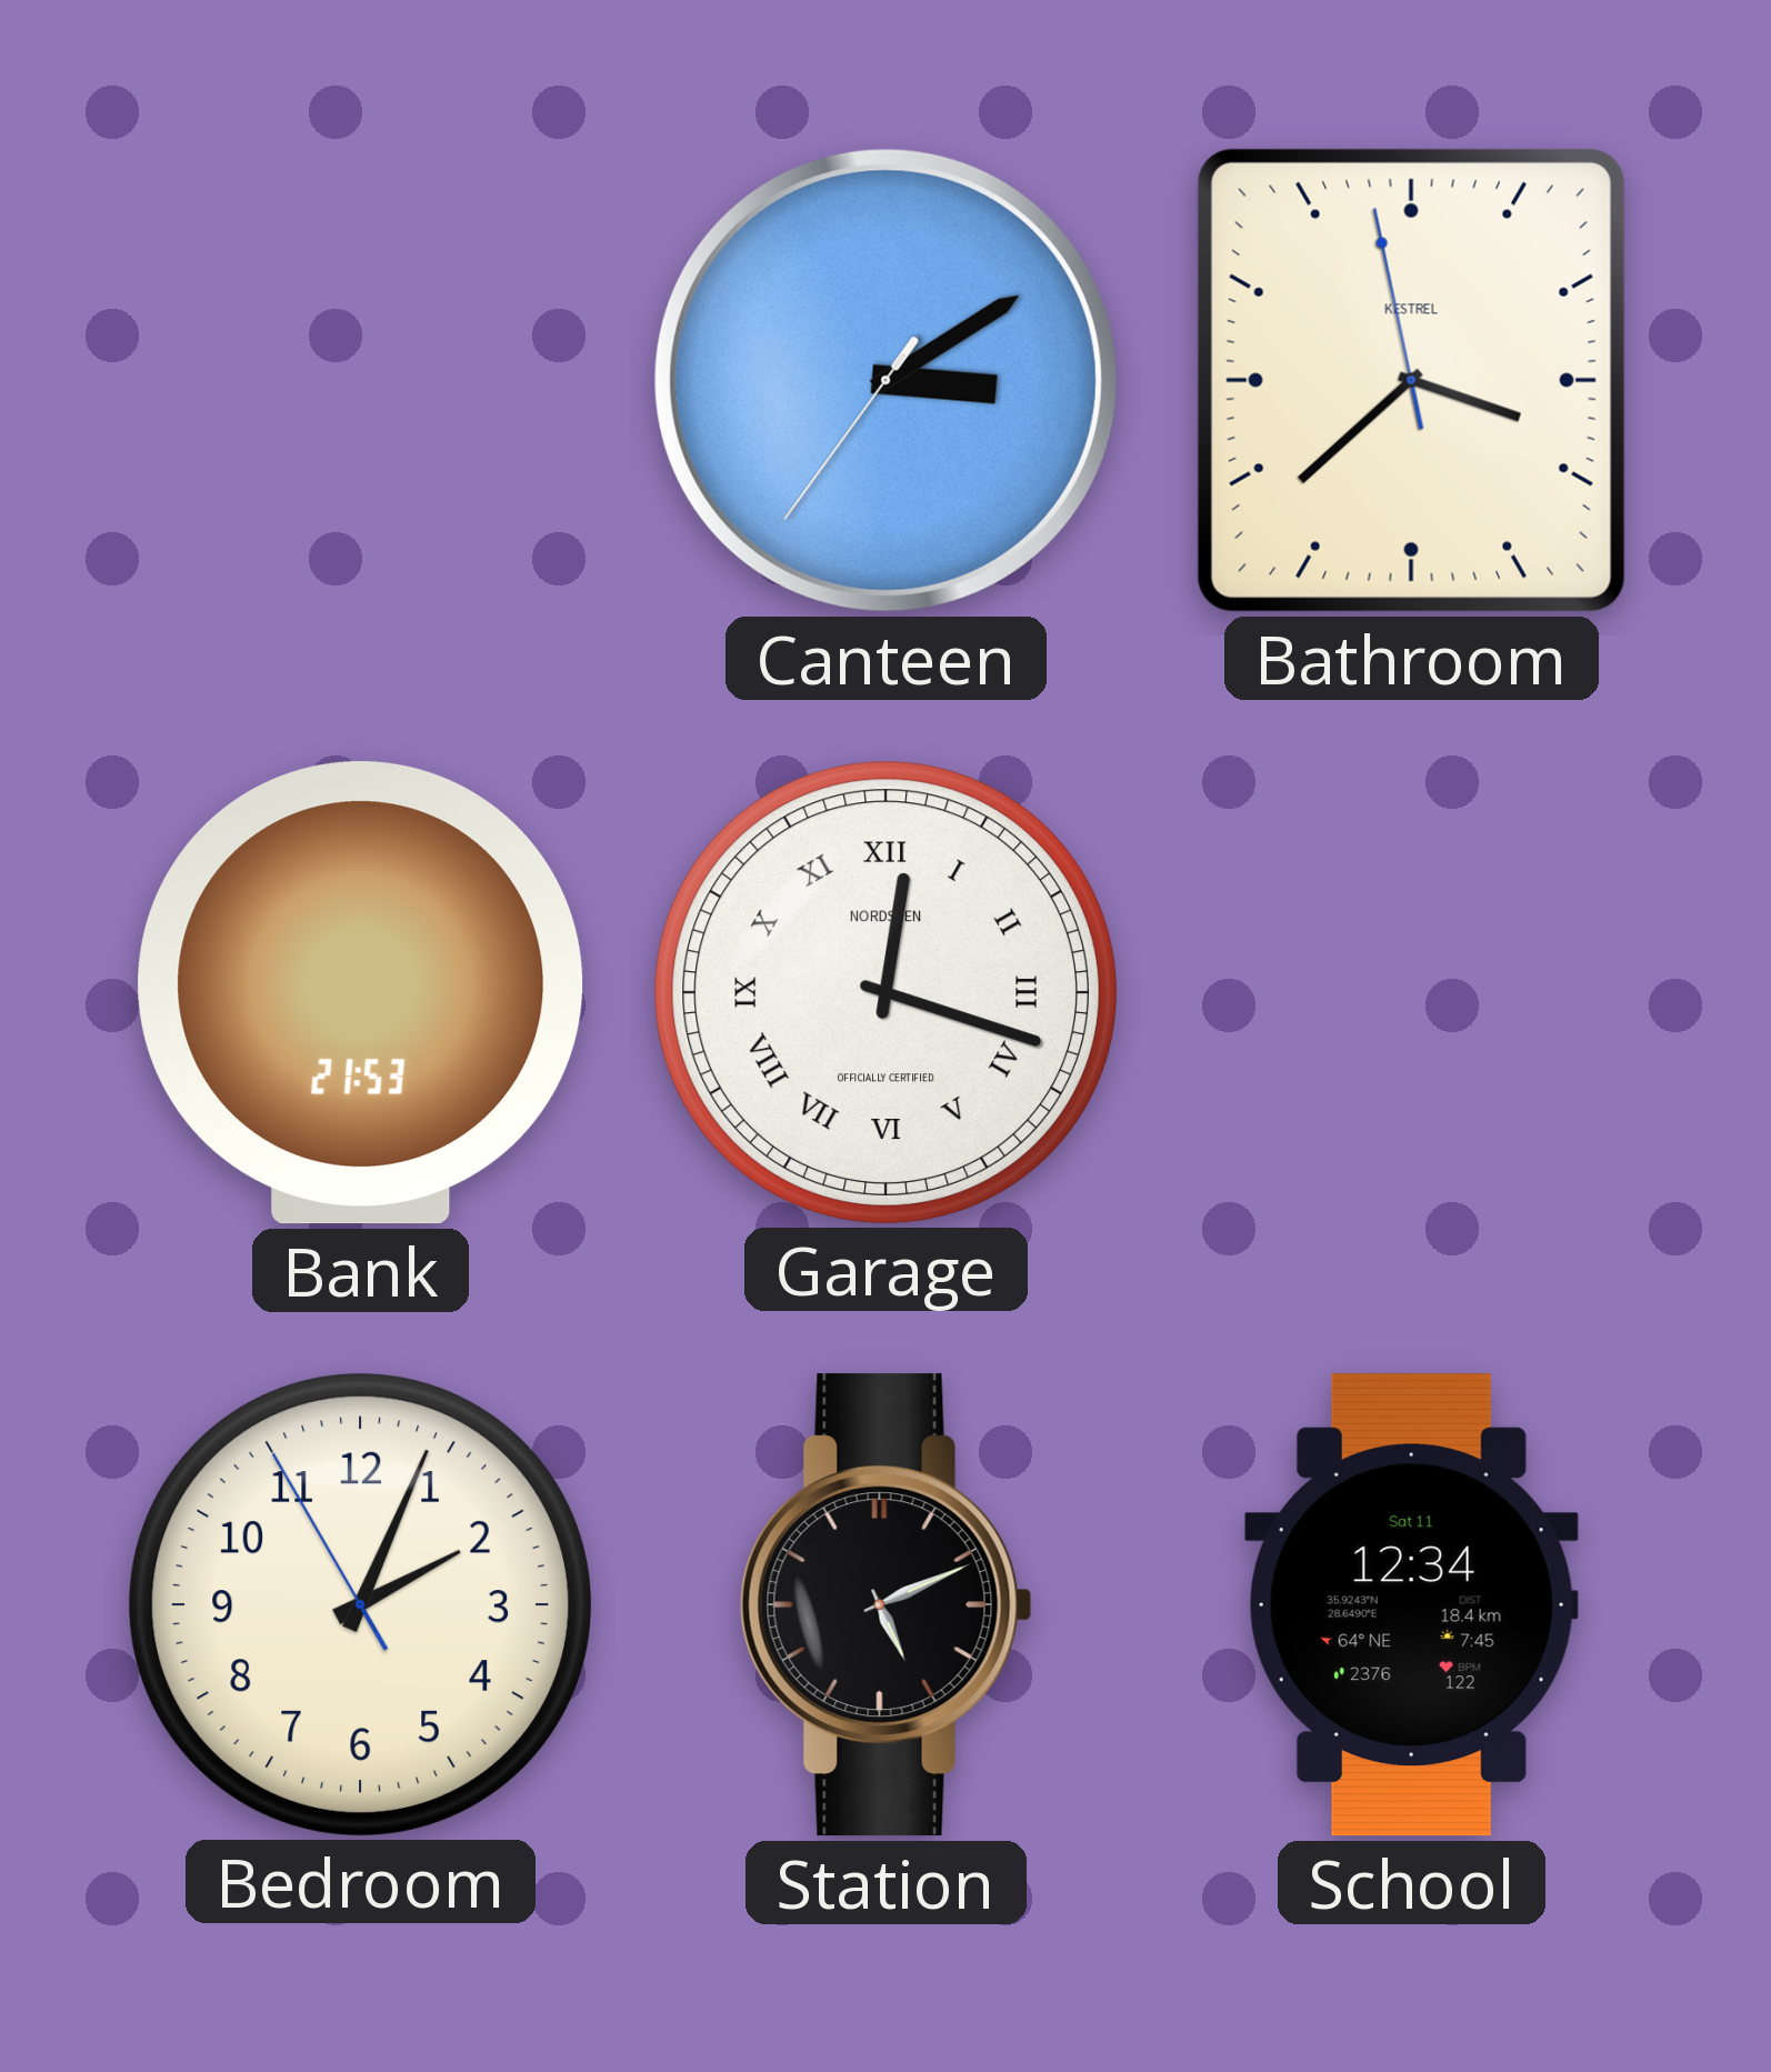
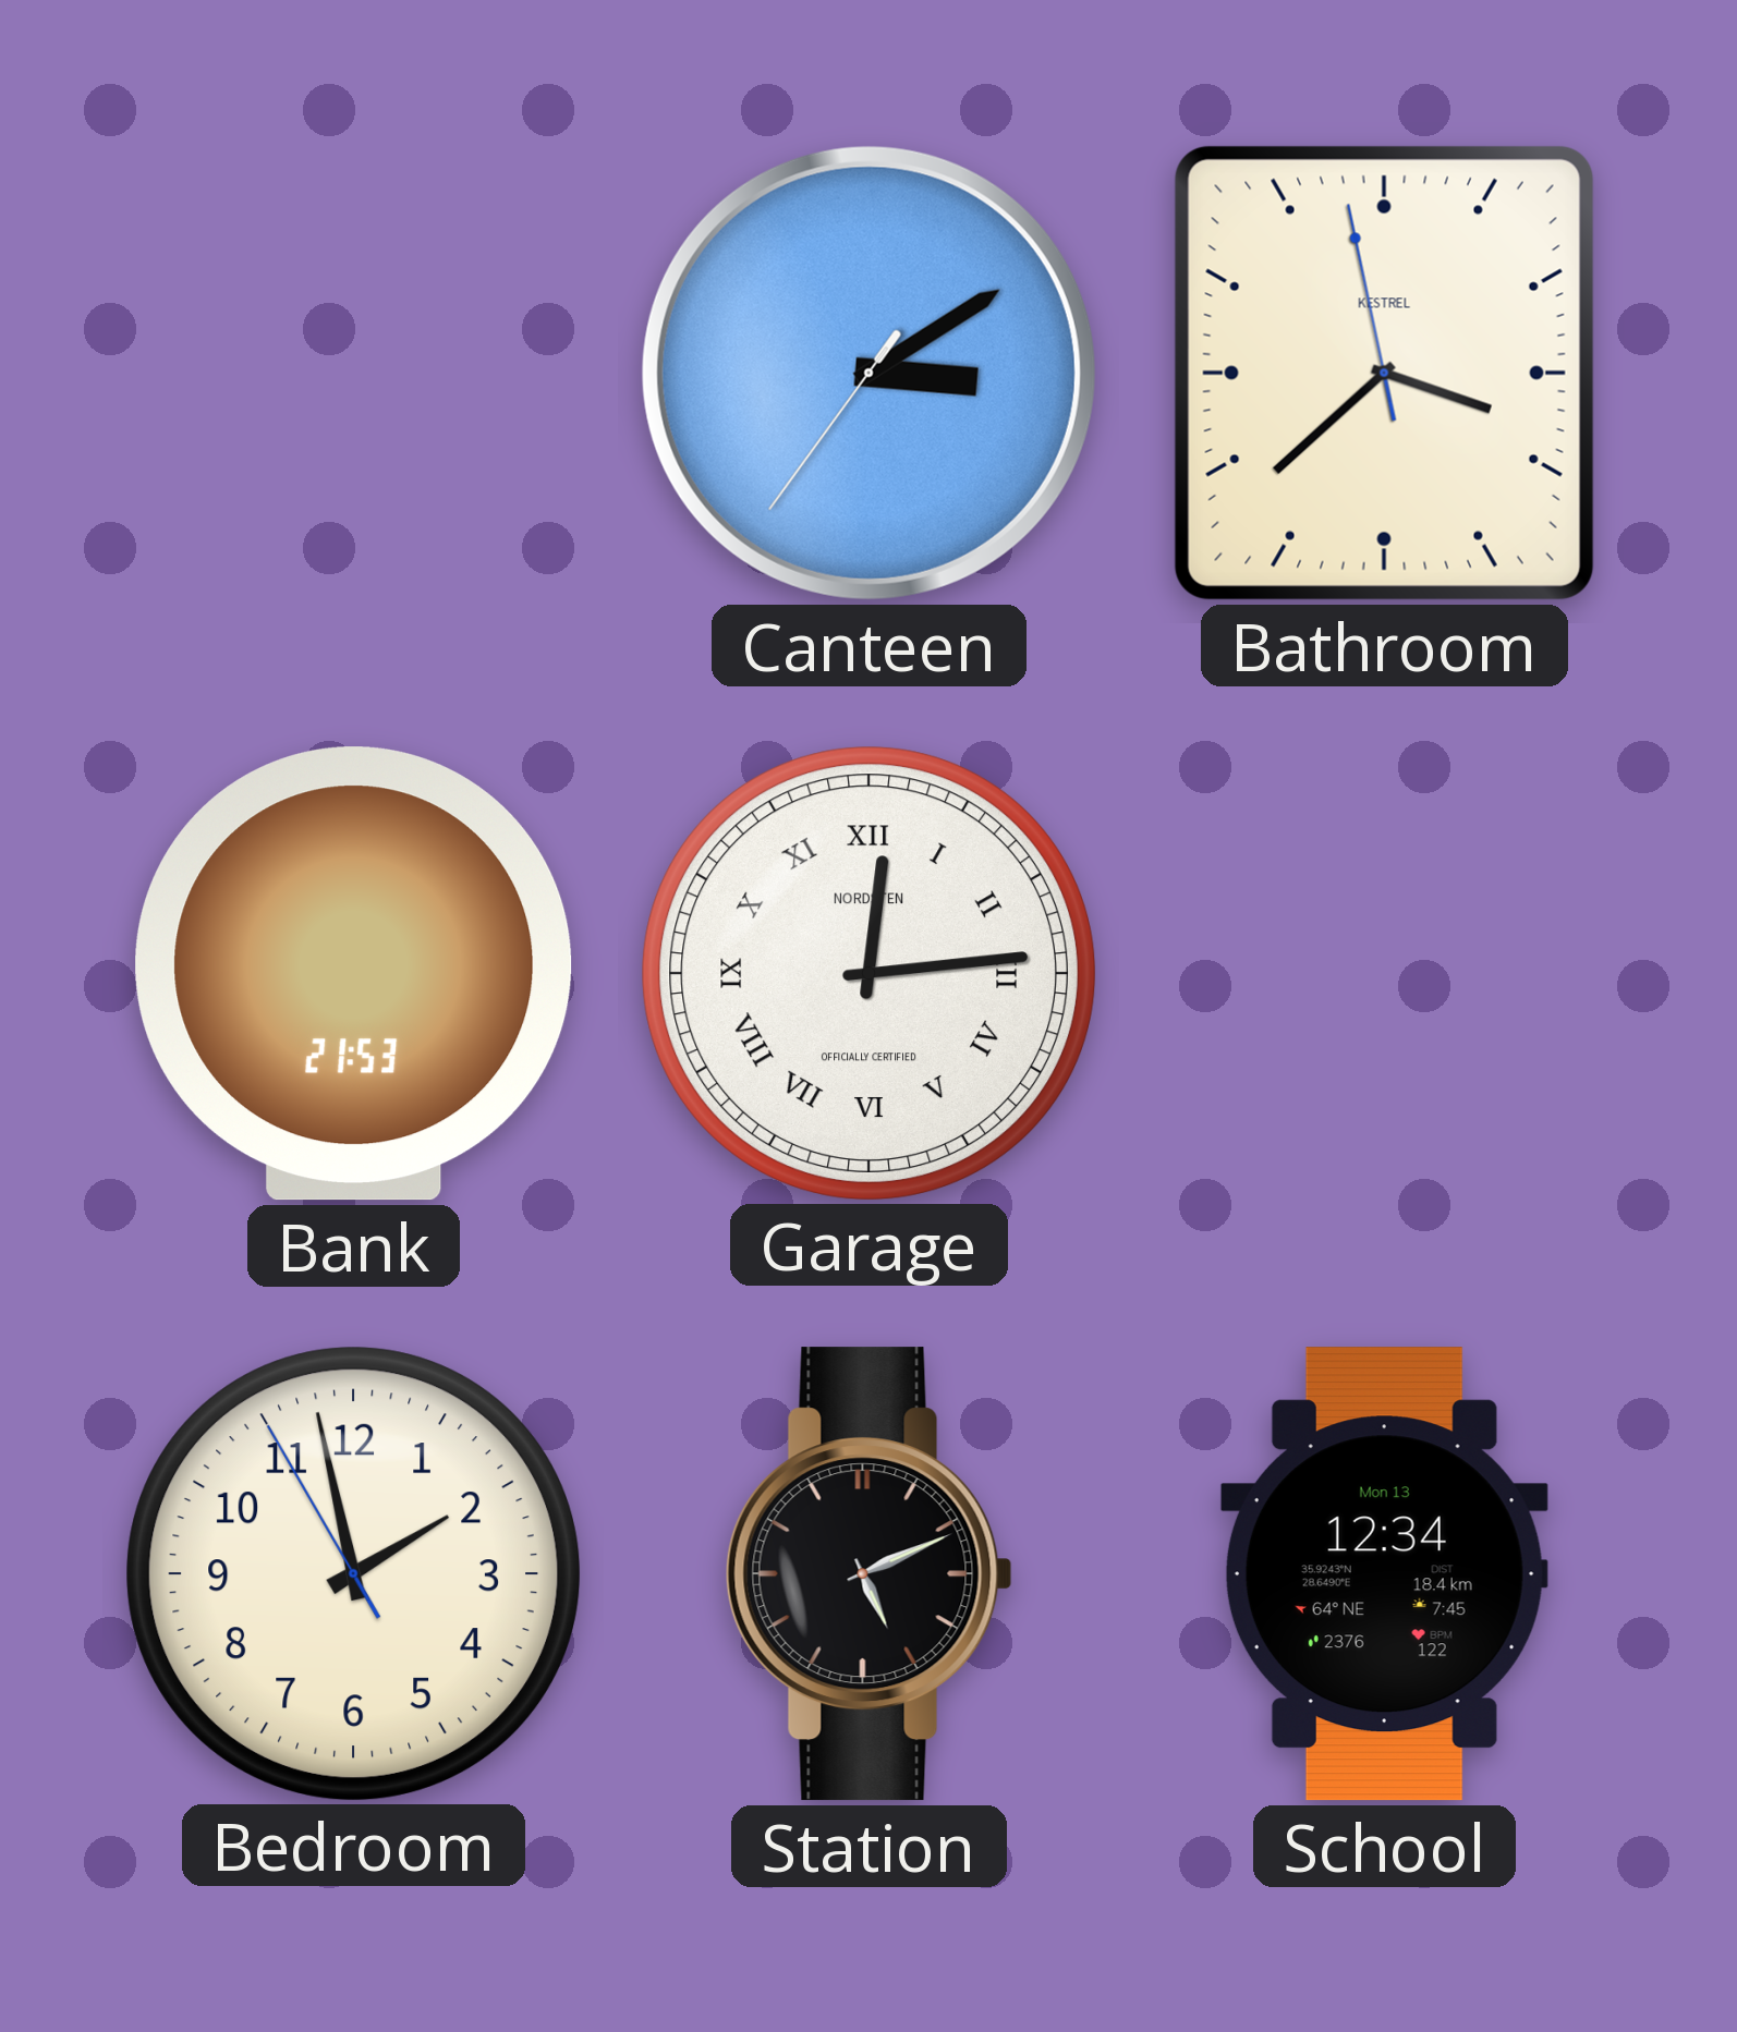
Garage: 12:18 -> 12:14 (868, 973)
Bedroom: 2:03 -> 1:57 (353, 1573)
School date: Sat 11 -> Mon 13 (1384, 1574)
